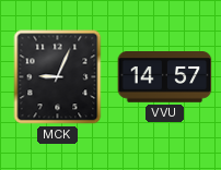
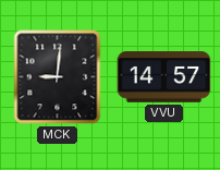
MCK: 9:04 -> 9:01 (58, 77)
